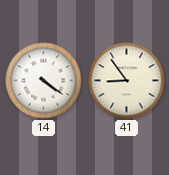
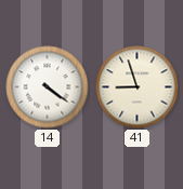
41: 8:54 -> 8:57 (138, 87)
